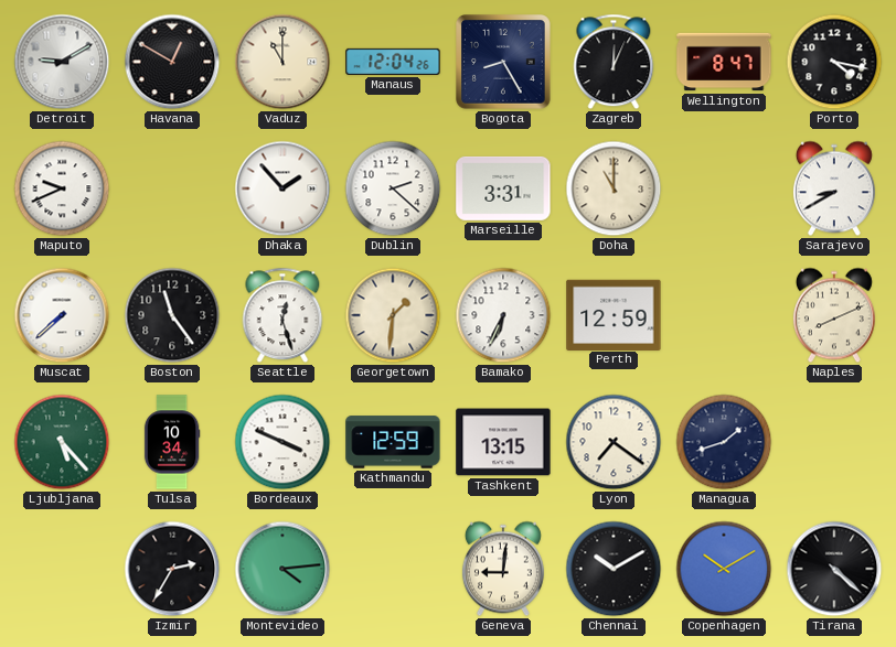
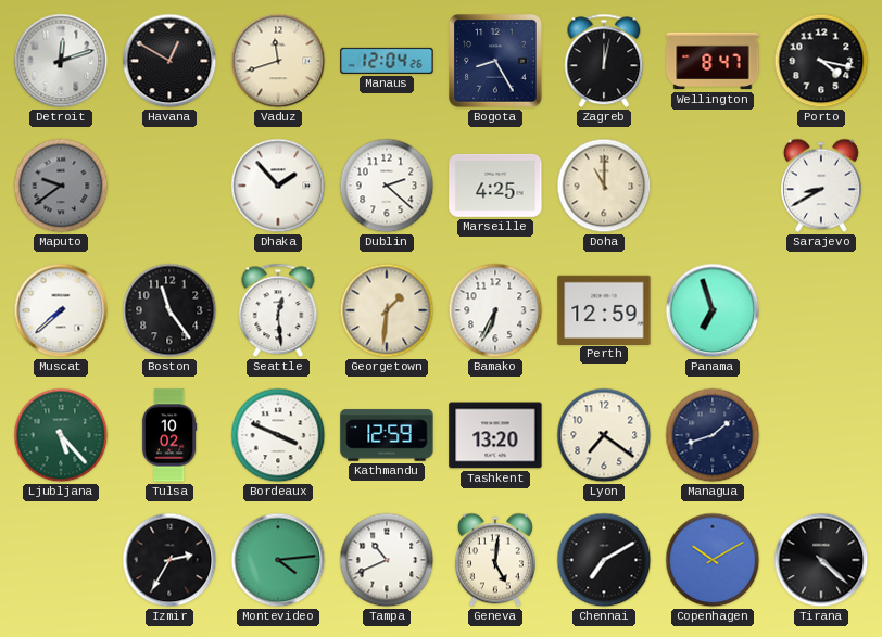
Detroit: 9:10 -> 12:12 (61, 61)
Vaduz: 11:00 -> 11:42 (278, 61)
Zagreb: 12:04 -> 12:02 (604, 61)
Maputo: 9:41 -> 9:39 (61, 186)
Maputo dial: white -> grey (61, 186)
Marseille: 3:31 -> 4:25 (495, 186)
Seattle: 12:27 -> 12:29 (278, 310)
Panama: none -> 6:57 (713, 310)
Naples: 8:11 -> none (834, 315)
Tulsa: 10:34 -> 10:02 (169, 435)
Tashkent: 13:15 -> 13:20 (495, 435)
Tampa: none -> 10:41 (387, 560)
Geneva: 9:01 -> 5:01 (495, 560)
Chennai: 10:10 -> 7:10 (604, 560)
